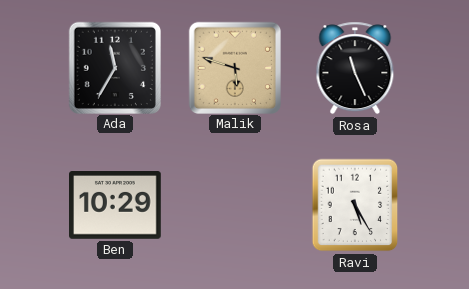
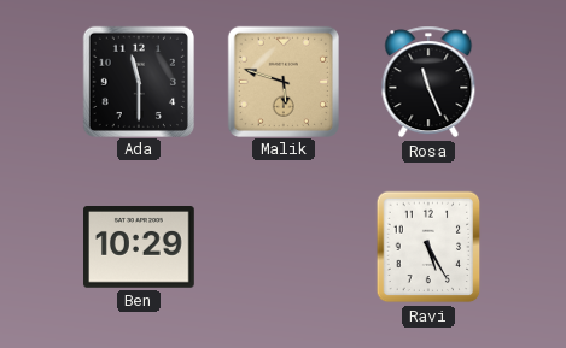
Ada: 11:35 -> 11:30 (138, 81)
